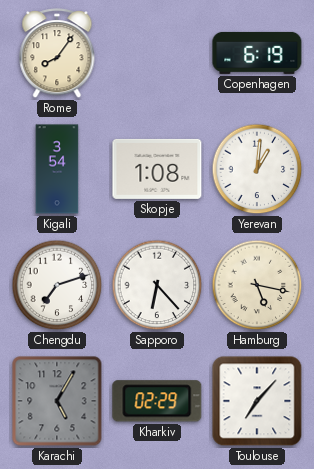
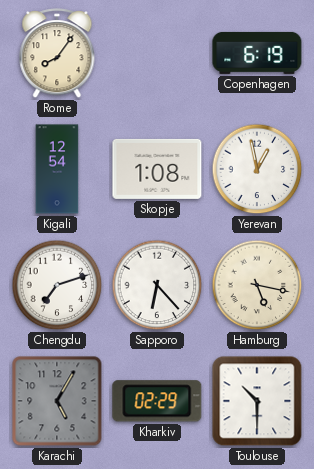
Kigali: 3:54 -> 12:54 (57, 169)
Yerevan: 1:01 -> 12:58 (257, 169)
Toulouse: 7:07 -> 10:30 (257, 401)
